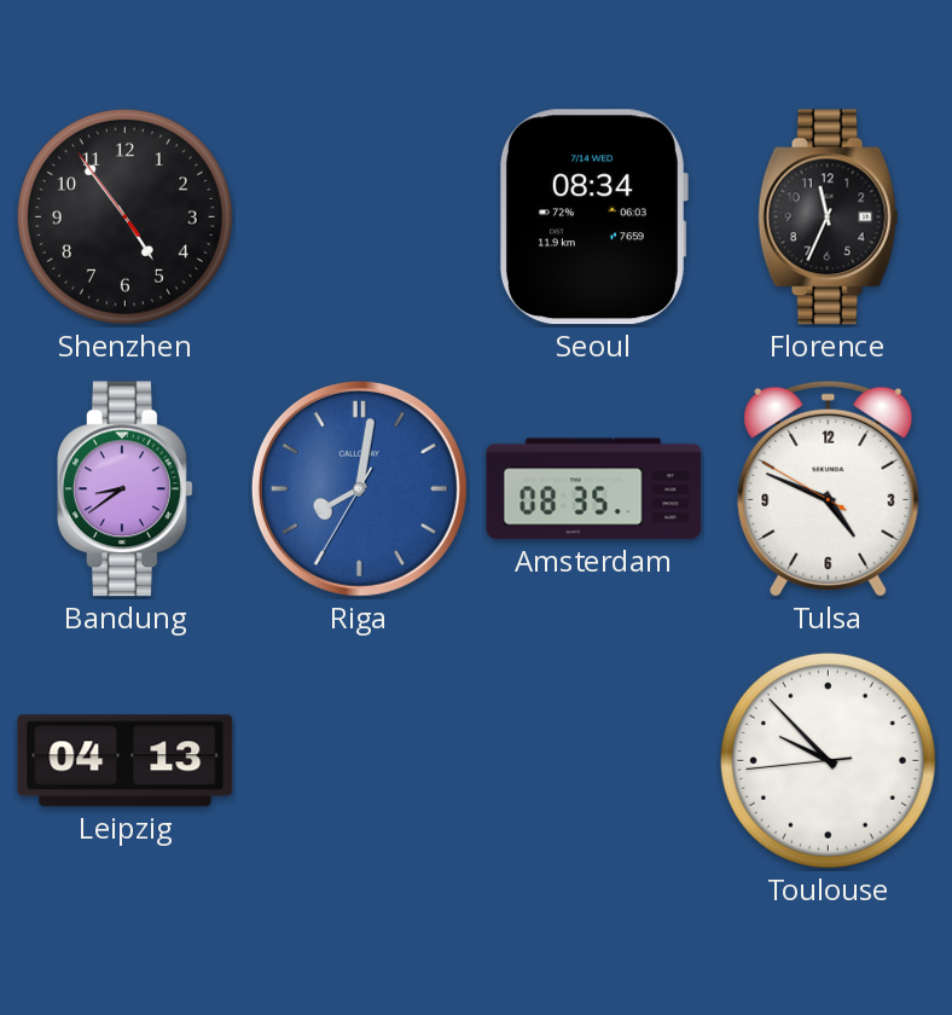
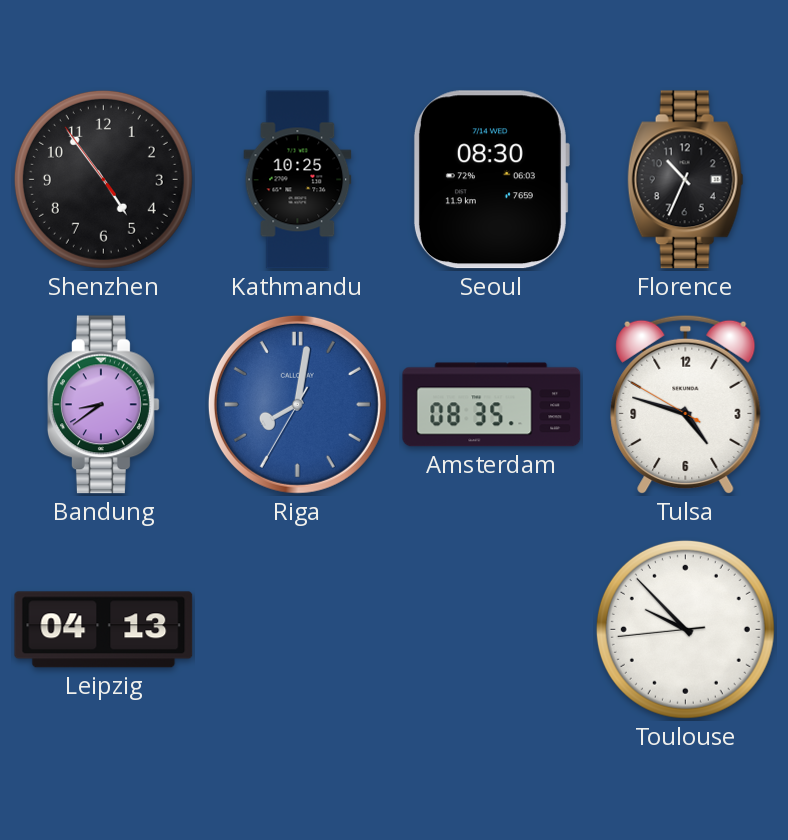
Kathmandu: none -> 10:25 (298, 180)
Seoul: 08:34 -> 08:30 (491, 180)
Florence: 11:34 -> 10:34 (685, 180)
Tulsa: 4:48 -> 4:47 (686, 405)
